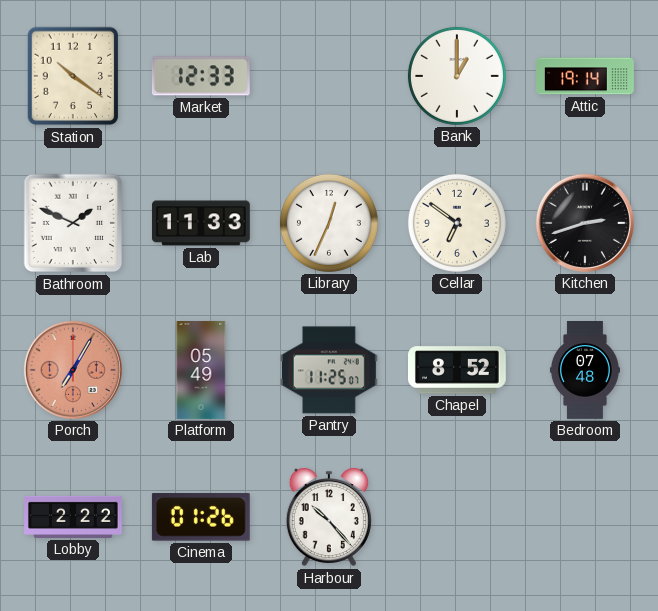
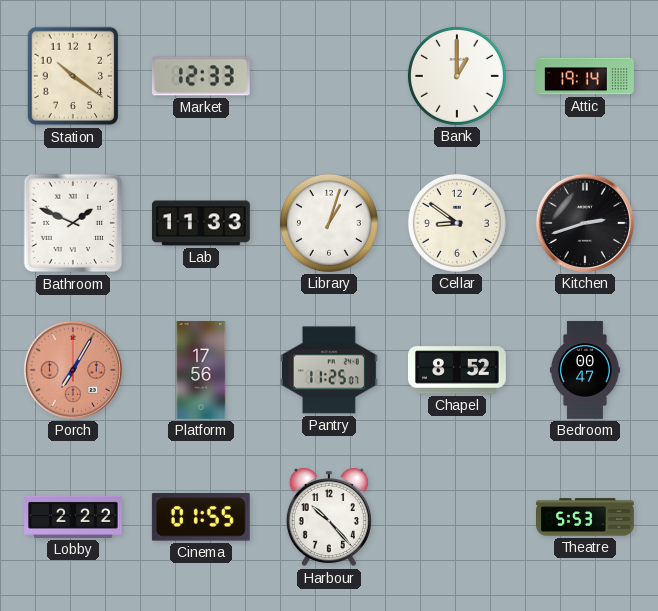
Library: 12:34 -> 1:03 (329, 223)
Cellar: 6:51 -> 8:51 (457, 223)
Platform: 05:49 -> 17:56 (201, 371)
Bedroom: 07:48 -> 00:47 (585, 371)
Cinema: 01:26 -> 01:55 (201, 517)
Theatre: none -> 5:53 (586, 517)
